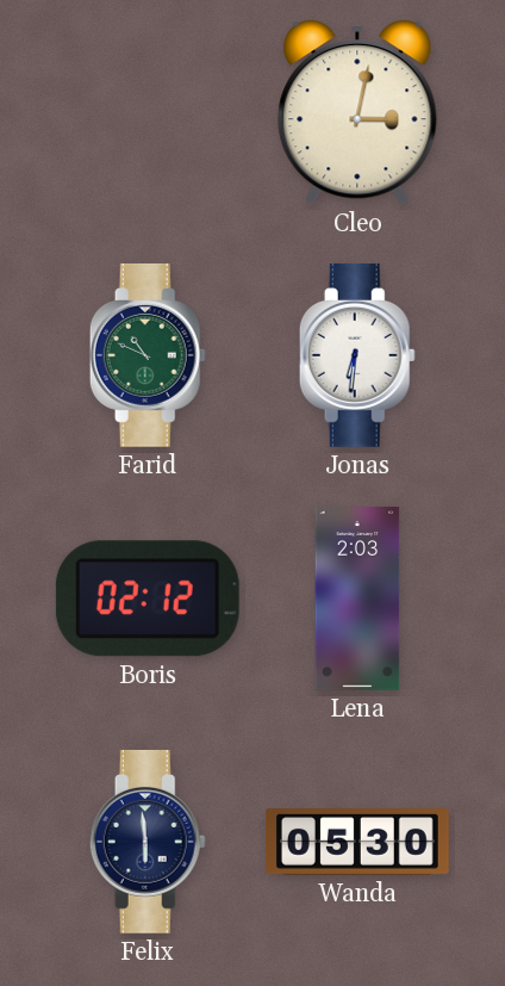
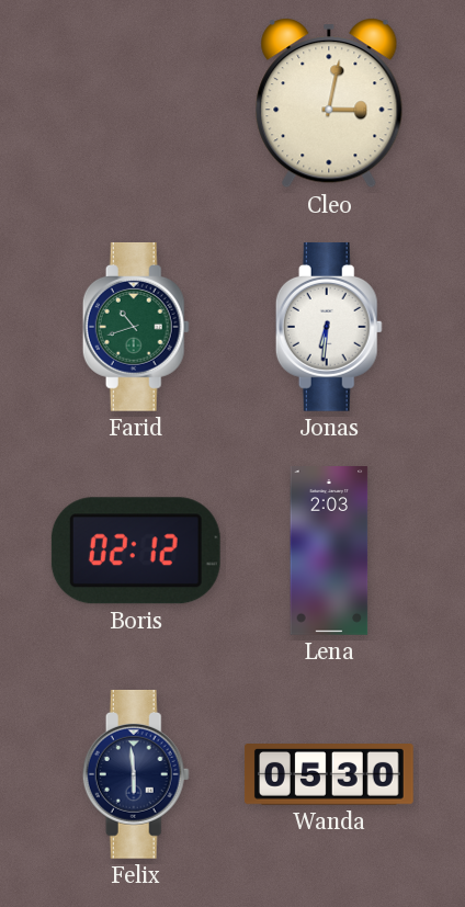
Farid: 10:49 -> 10:42 (136, 327)
